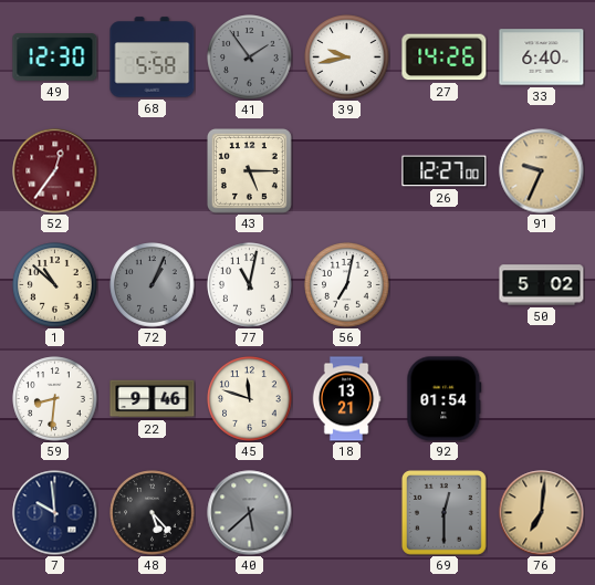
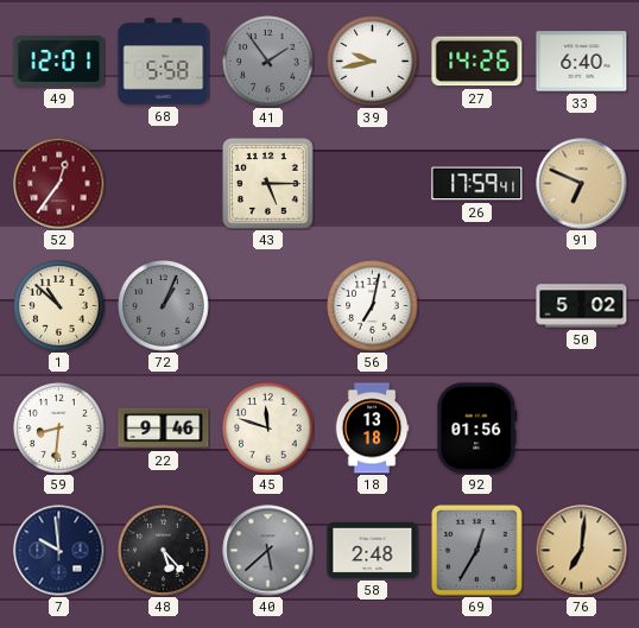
49: 12:30 -> 12:01 (59, 62)
26: 12:27 -> 17:59 (477, 184)
91: 9:34 -> 6:49 (582, 184)
77: 11:02 -> none (250, 285)
18: 13:21 -> 13:18 (372, 429)
92: 01:54 -> 01:56 (477, 429)
58: none -> 2:48 (373, 550)
69: 12:30 -> 12:35 (476, 550)
